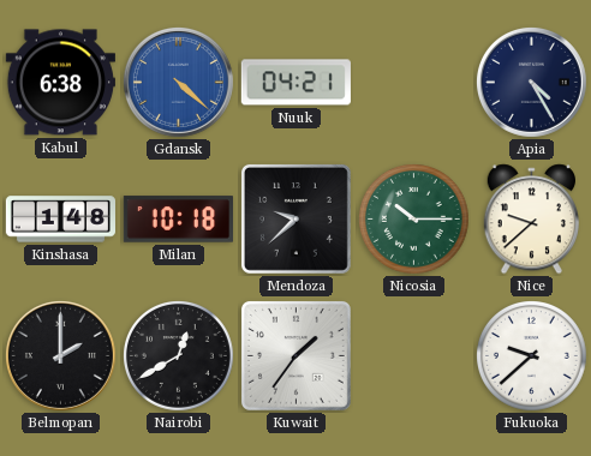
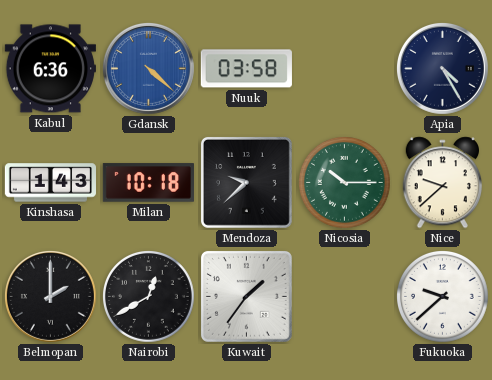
Kabul: 6:38 -> 6:36 (50, 69)
Nuuk: 04:21 -> 03:58 (246, 69)
Kinshasa: 1:48 -> 1:43 (50, 183)
